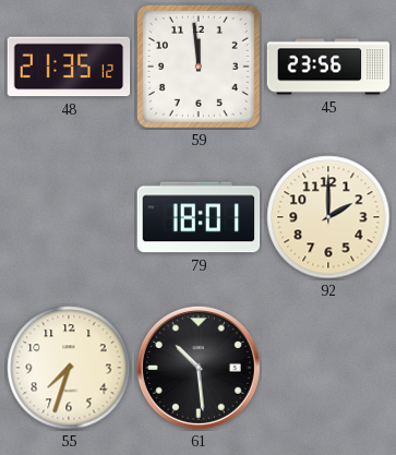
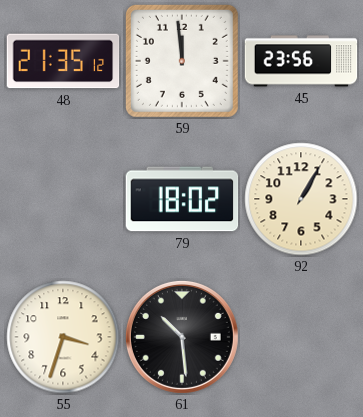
79: 18:01 -> 18:02 (182, 199)
92: 2:00 -> 1:05 (301, 199)
55: 7:33 -> 3:33 (63, 337)
